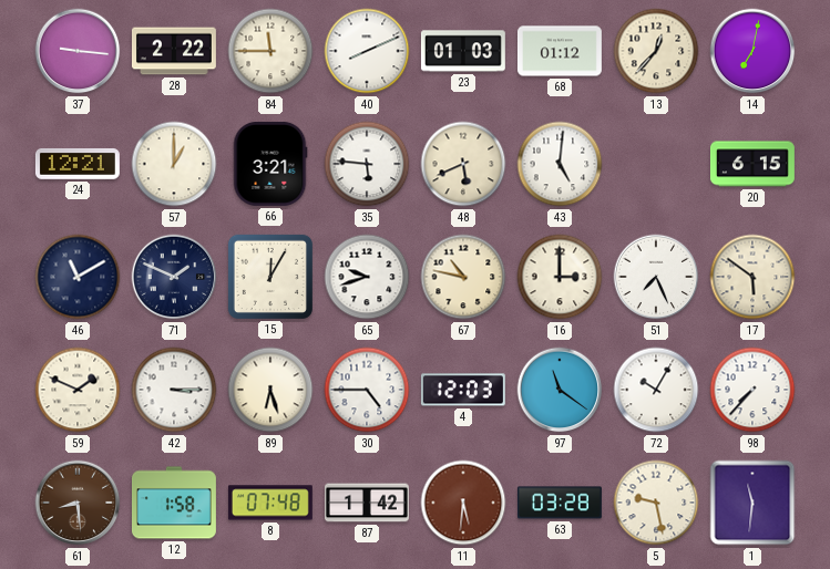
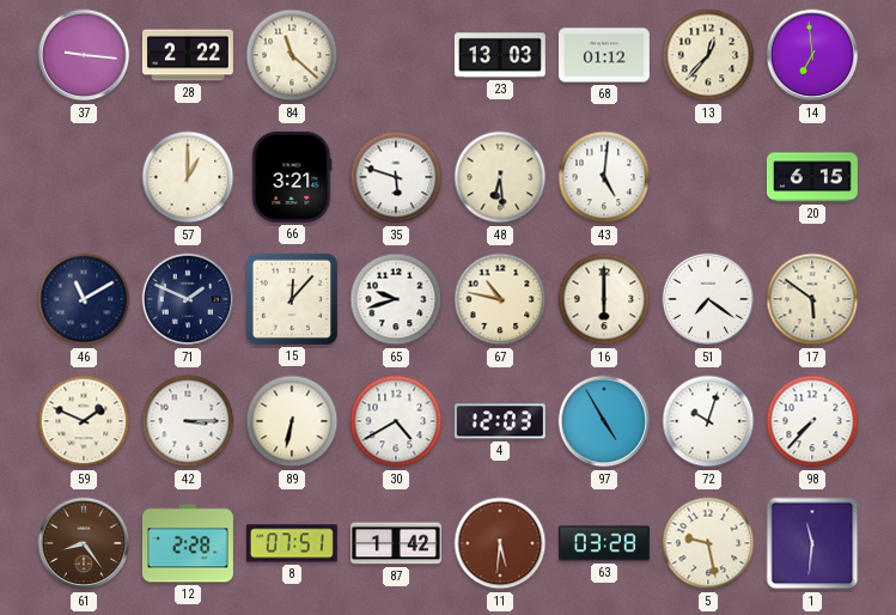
84: 11:45 -> 11:22 (292, 55)
40: 8:11 -> none (367, 51)
23: 01:03 -> 13:03 (500, 55)
14: 7:02 -> 6:59 (812, 55)
24: 12:21 -> none (78, 164)
35: 5:46 -> 5:48 (396, 177)
48: 5:41 -> 6:29 (500, 177)
15: 12:05 -> 12:07 (292, 299)
16: 3:00 -> 6:00 (604, 299)
51: 7:26 -> 7:21 (708, 299)
89: 6:27 -> 6:32 (292, 421)
30: 4:45 -> 4:40 (396, 421)
97: 11:21 -> 4:55 (604, 421)
72: 10:05 -> 10:03 (708, 421)
61: 8:29 -> 8:24 (84, 543)
12: 1:58 -> 2:28 (188, 543)
8: 07:48 -> 07:51 (292, 543)
